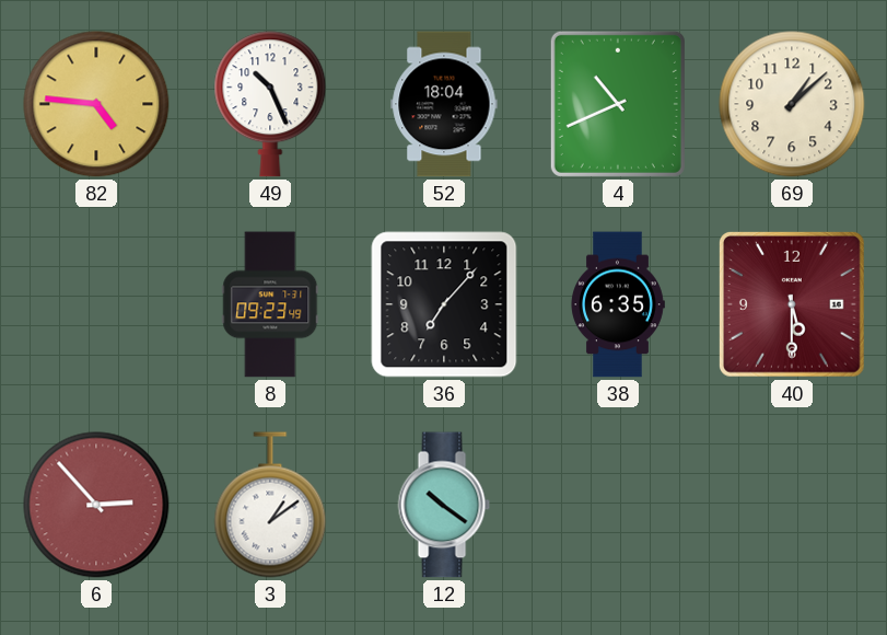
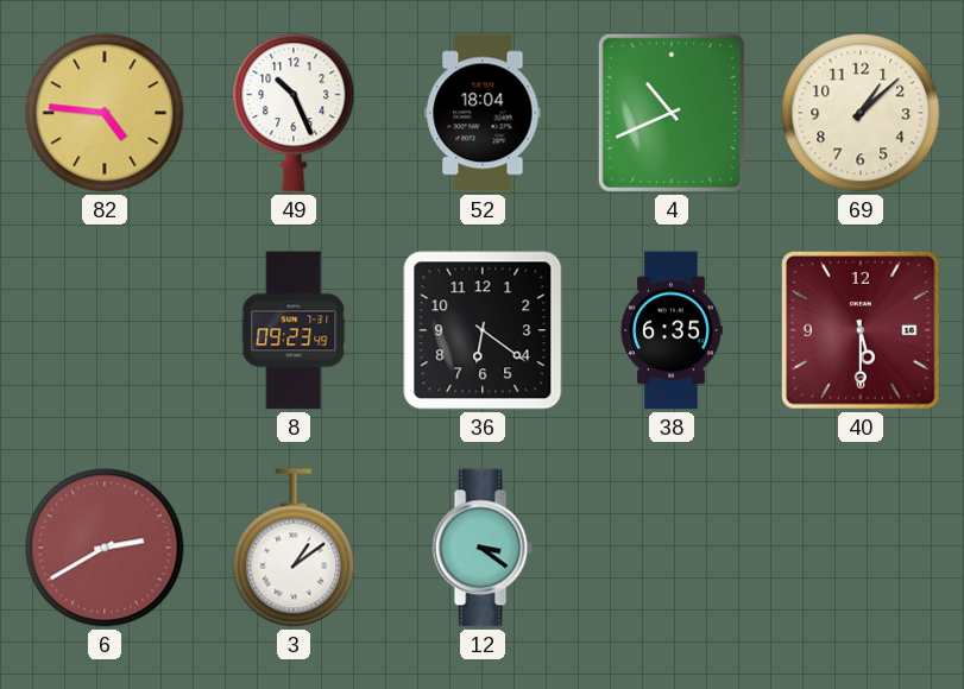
36: 7:07 -> 6:21 (483, 330)
6: 2:53 -> 2:40 (105, 548)
12: 10:21 -> 3:21 (483, 548)
